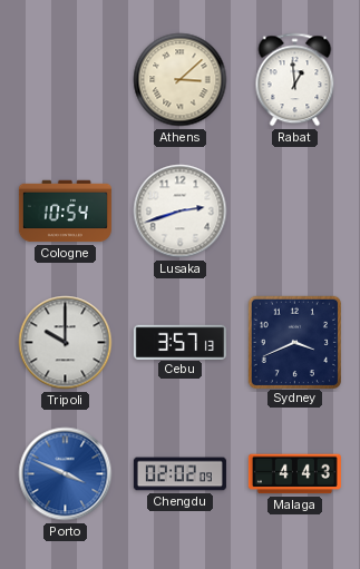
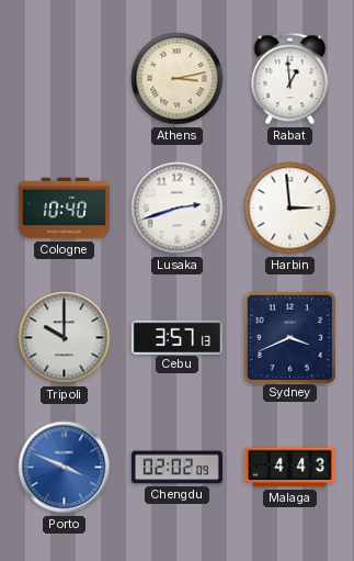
Athens: 3:08 -> 3:13 (178, 79)
Cologne: 10:54 -> 10:40 (64, 209)
Harbin: none -> 2:59 (290, 209)
